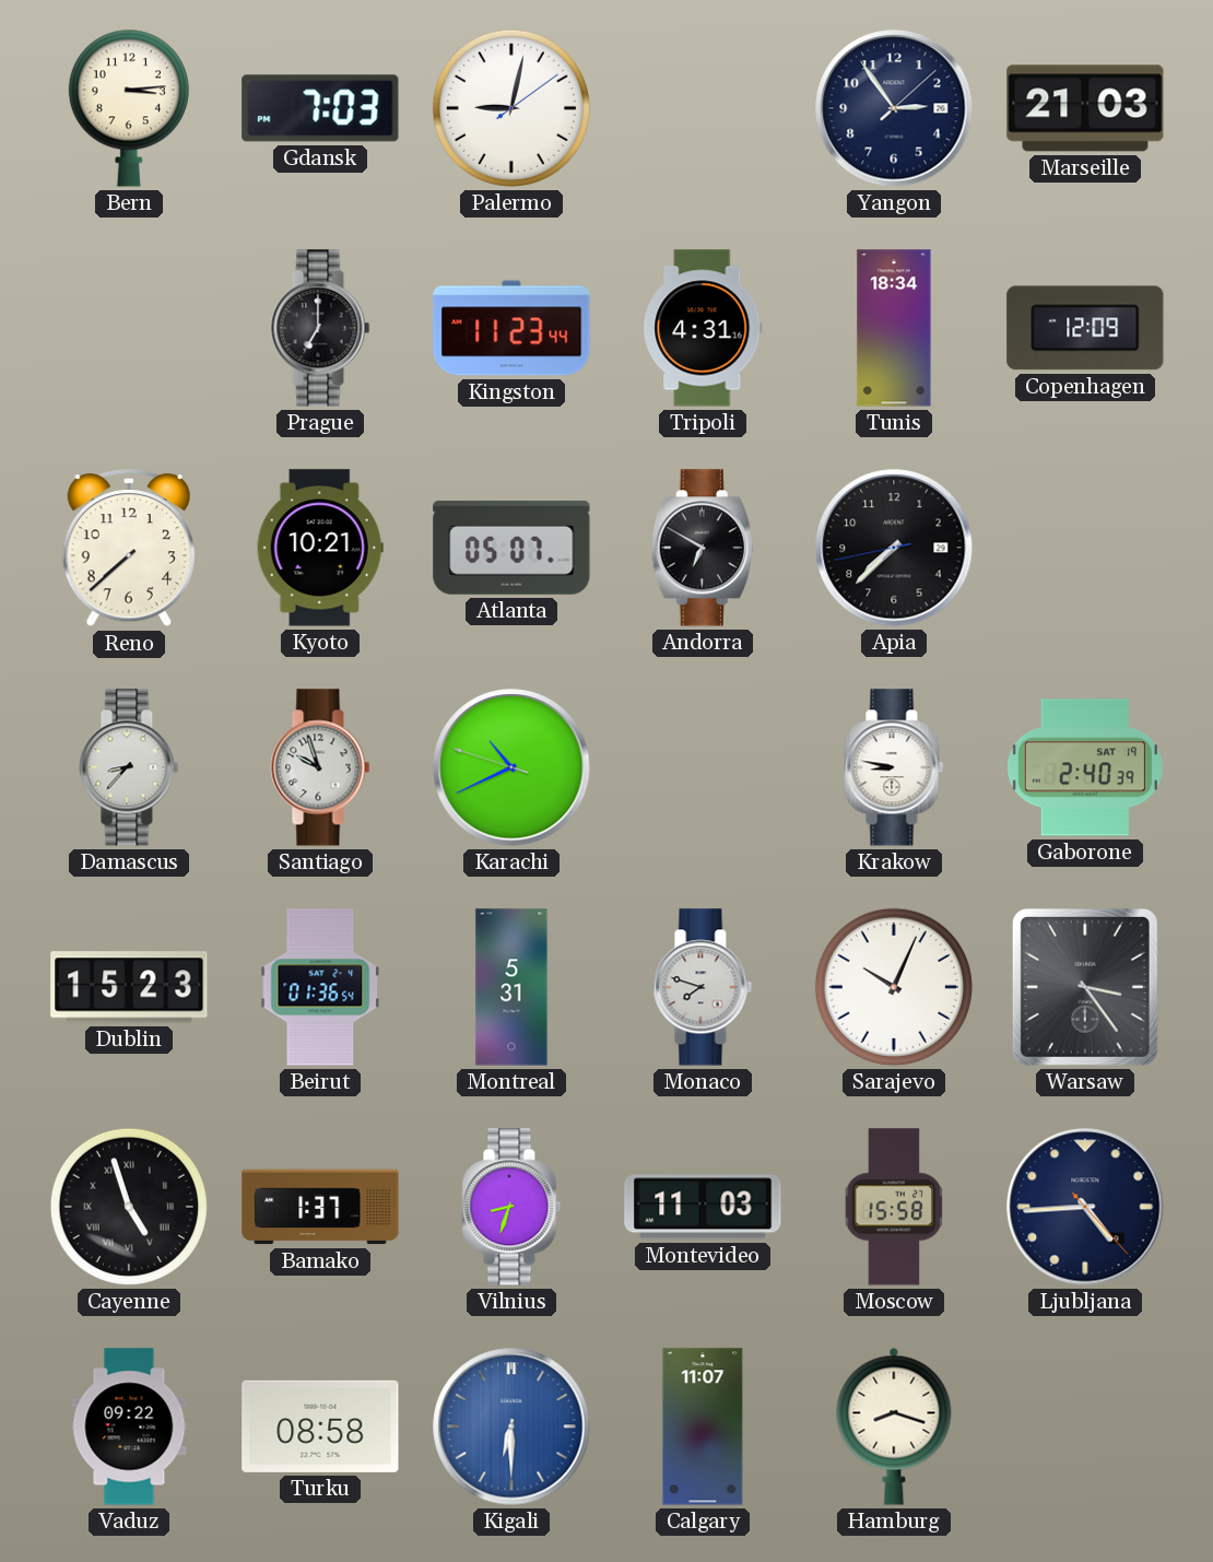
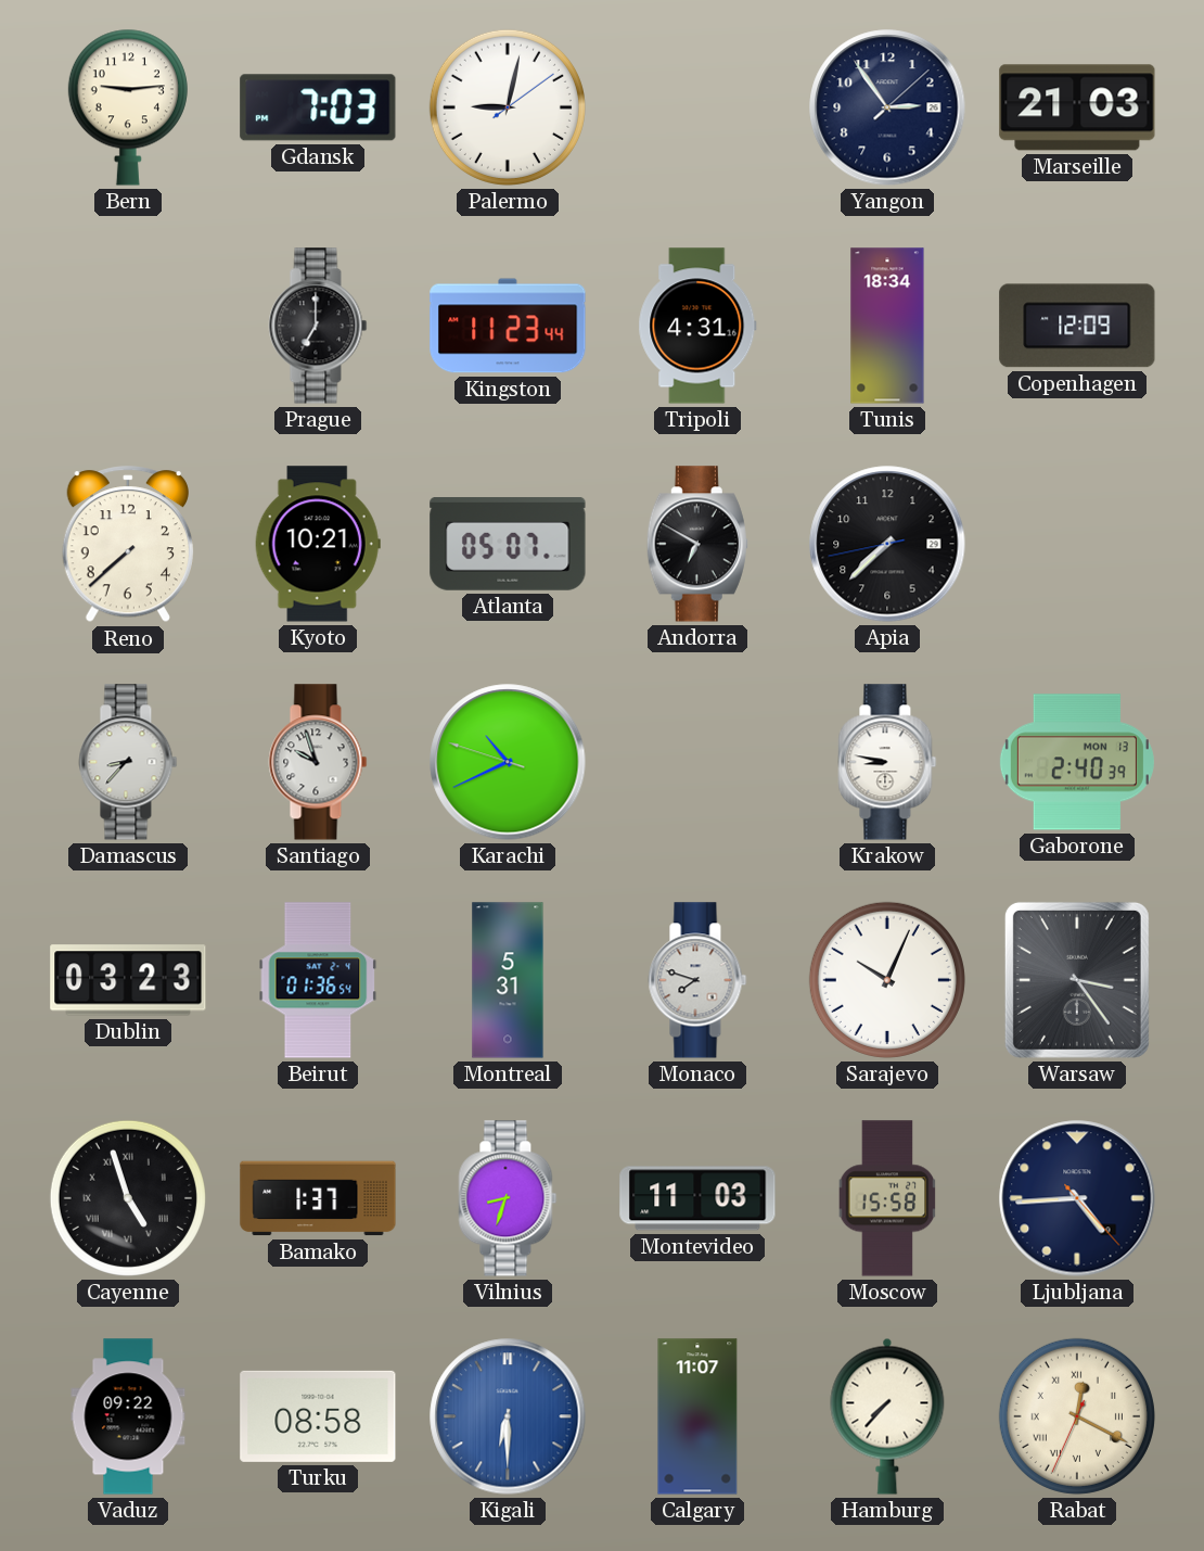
Bern: 3:14 -> 9:14 (128, 107)
Gaborone date: SAT 19 -> MON 13 (1077, 762)
Dublin: 15:23 -> 03:23 (128, 980)
Hamburg: 8:18 -> 7:37 (887, 1416)
Rabat: none -> 12:19 (1077, 1416)
